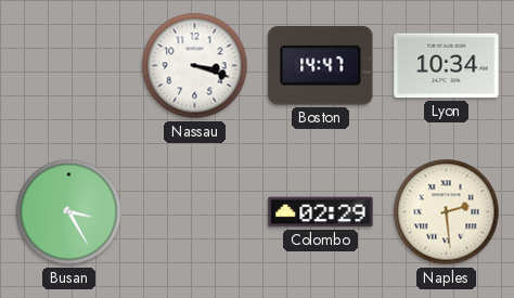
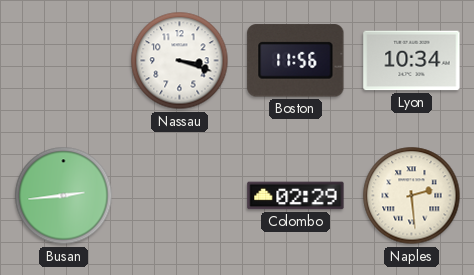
Boston: 14:47 -> 11:56 (296, 61)
Busan: 3:25 -> 2:44 (64, 196)
